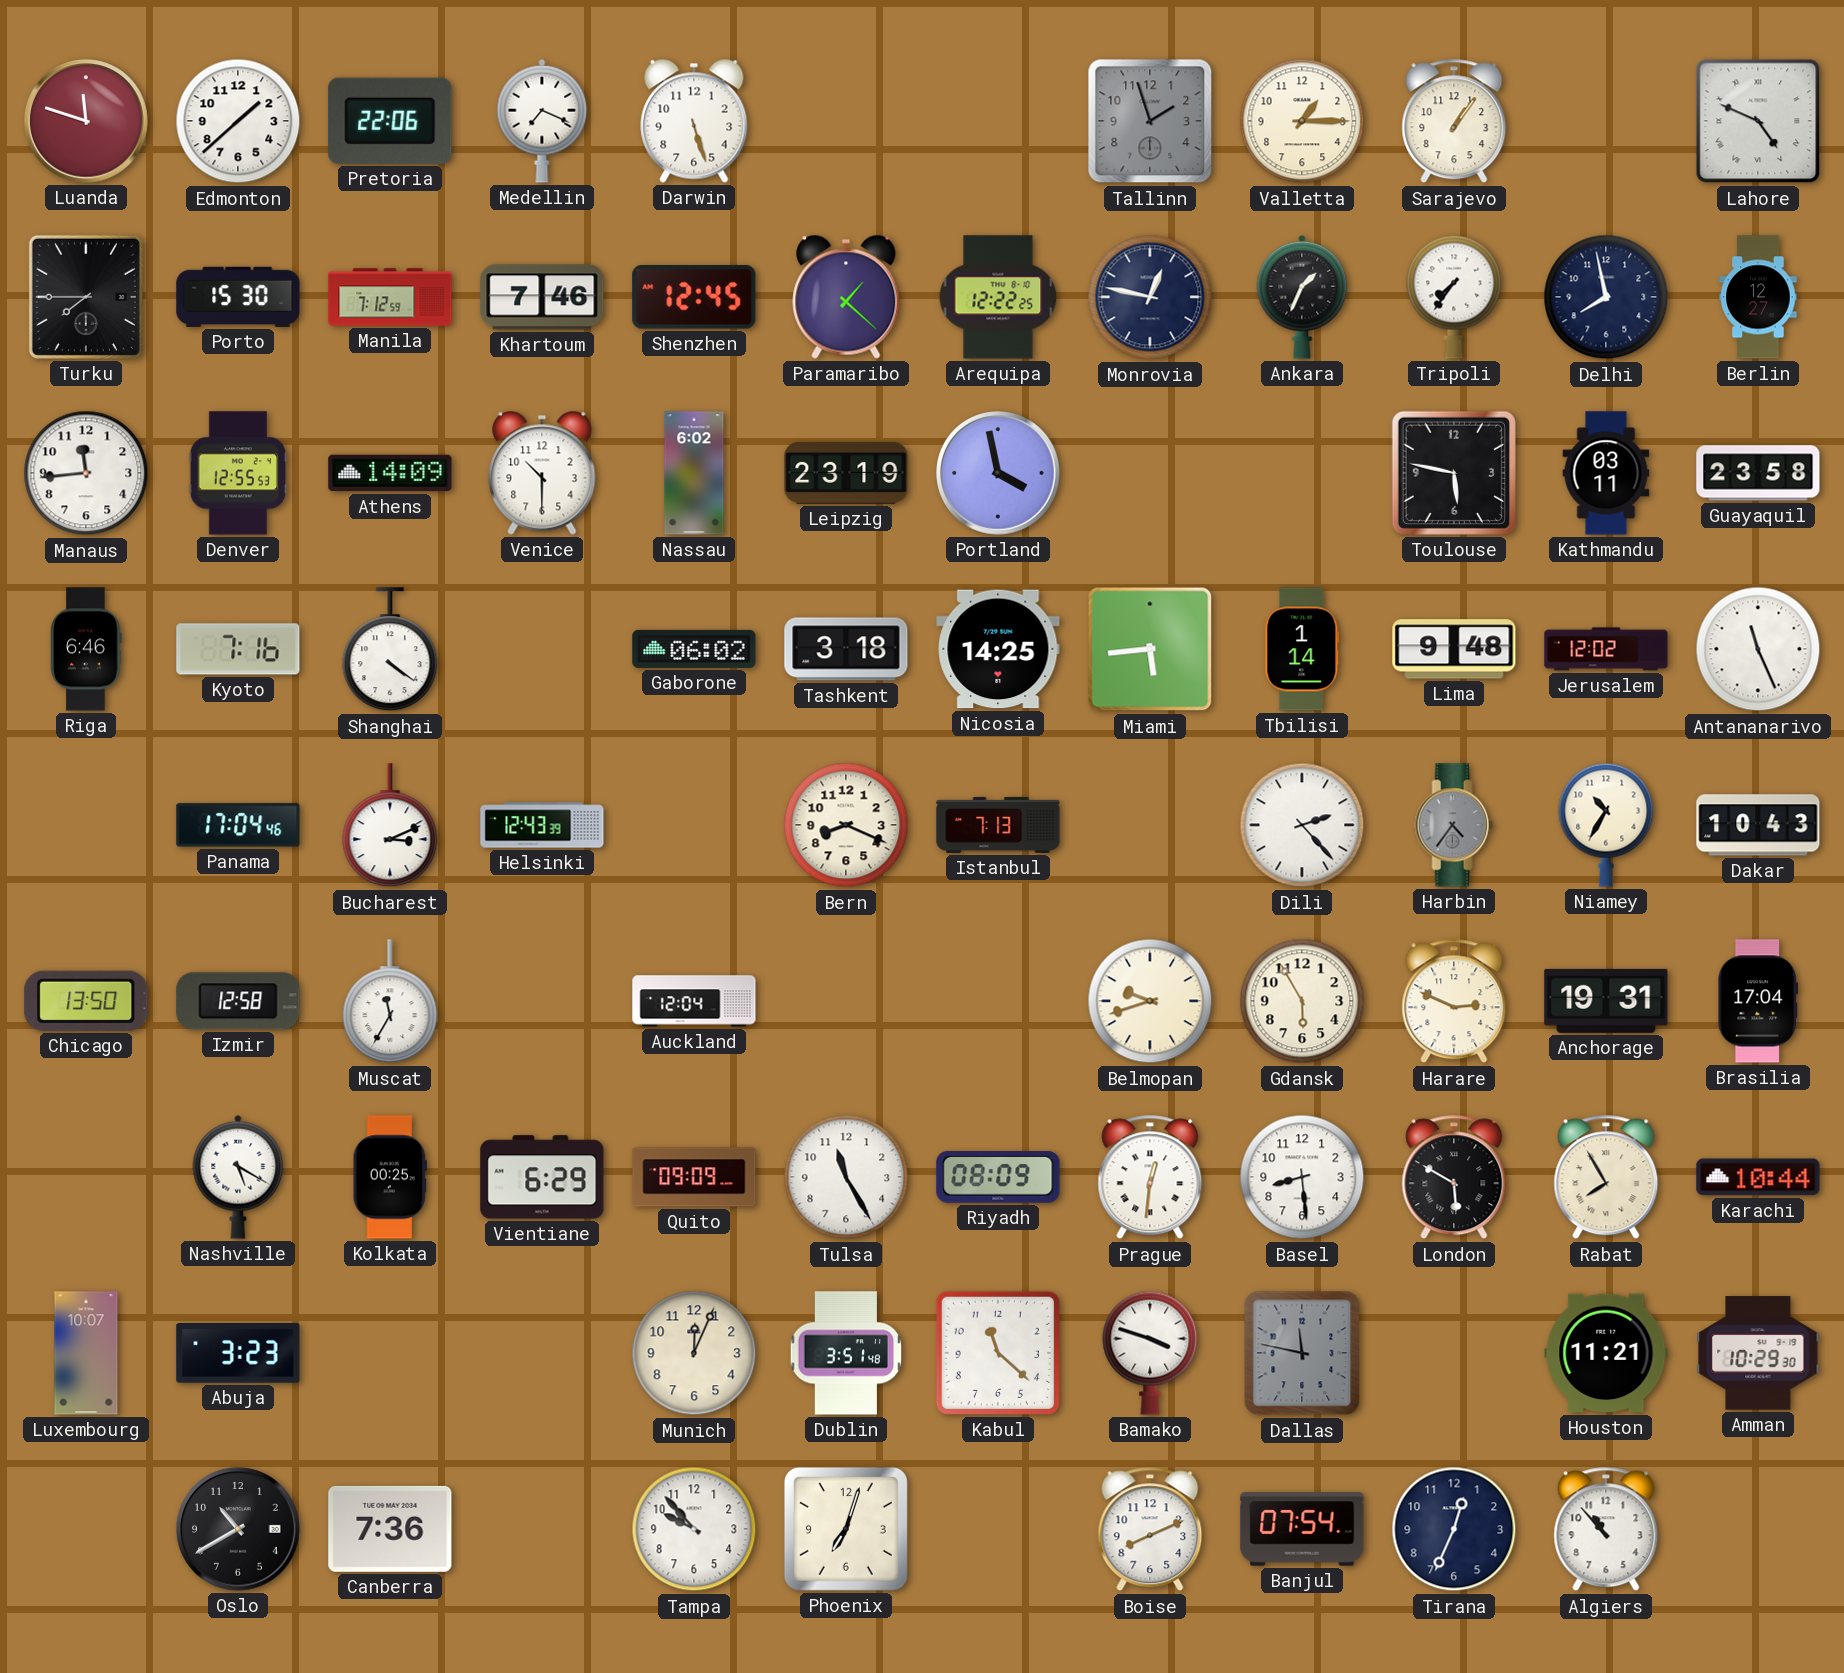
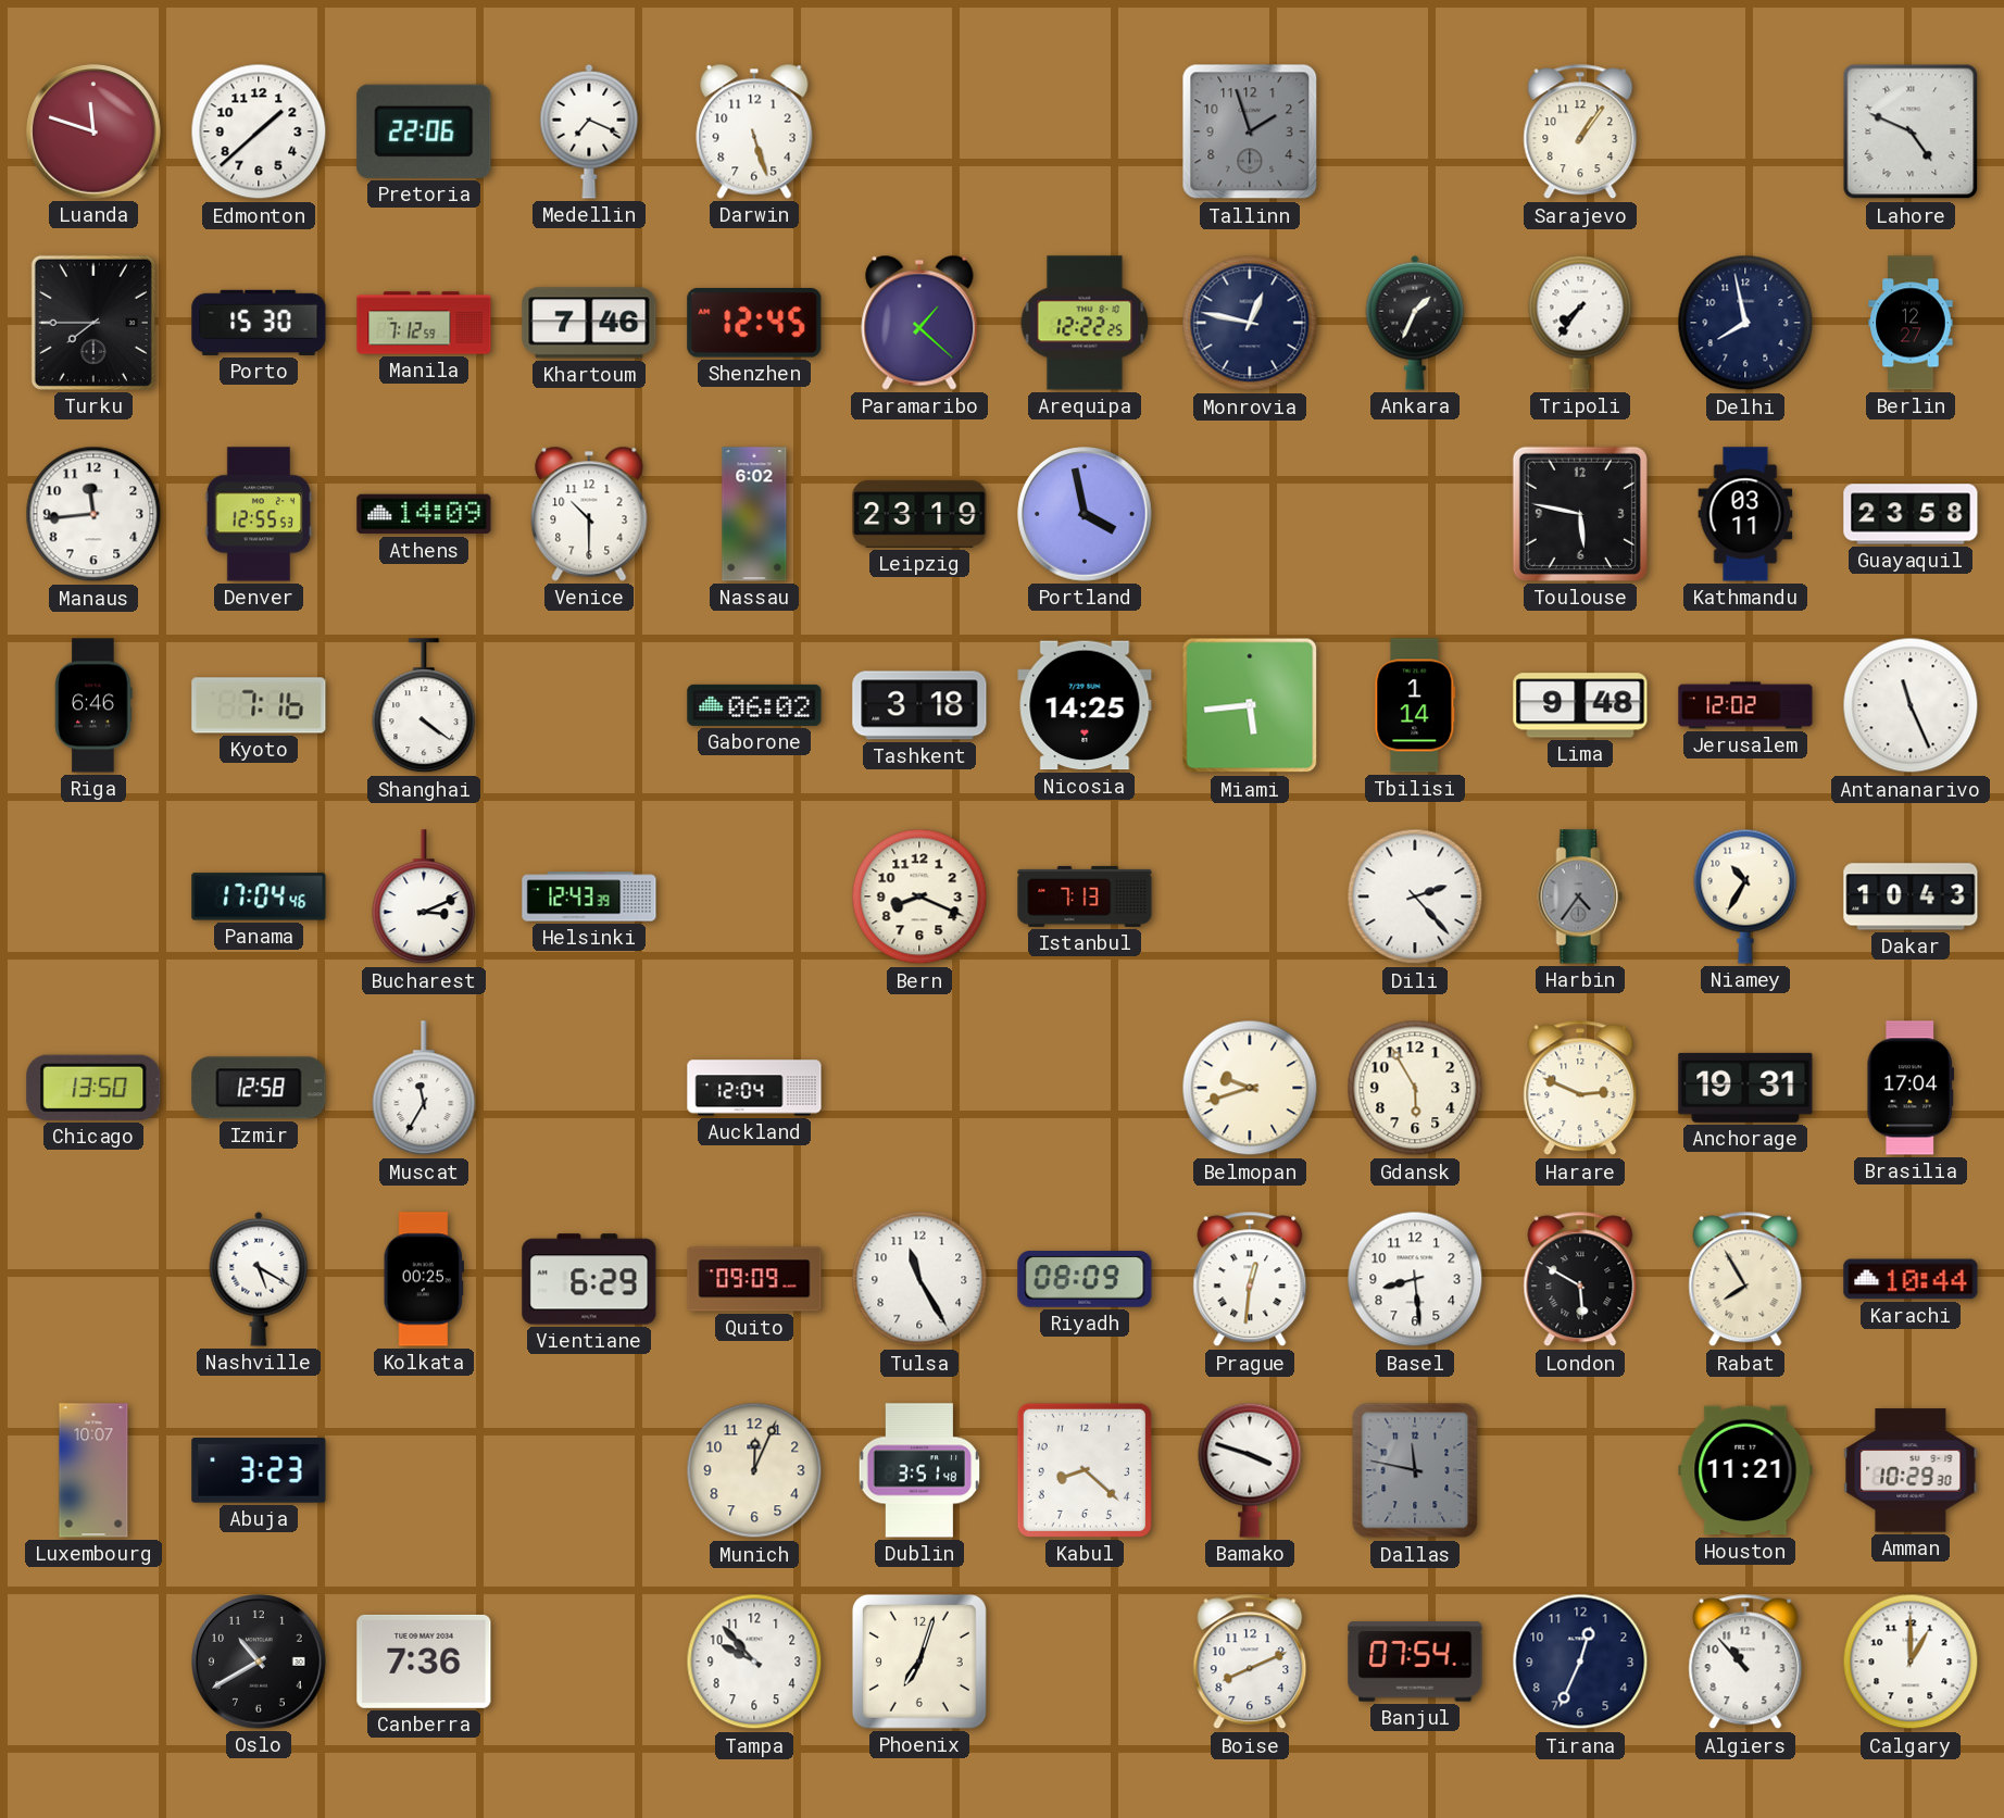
Valletta: 1:15 -> none (1302, 121)
Kabul: 11:22 -> 8:22 (1085, 1470)
Calgary: none -> 1:00 (1911, 1662)
